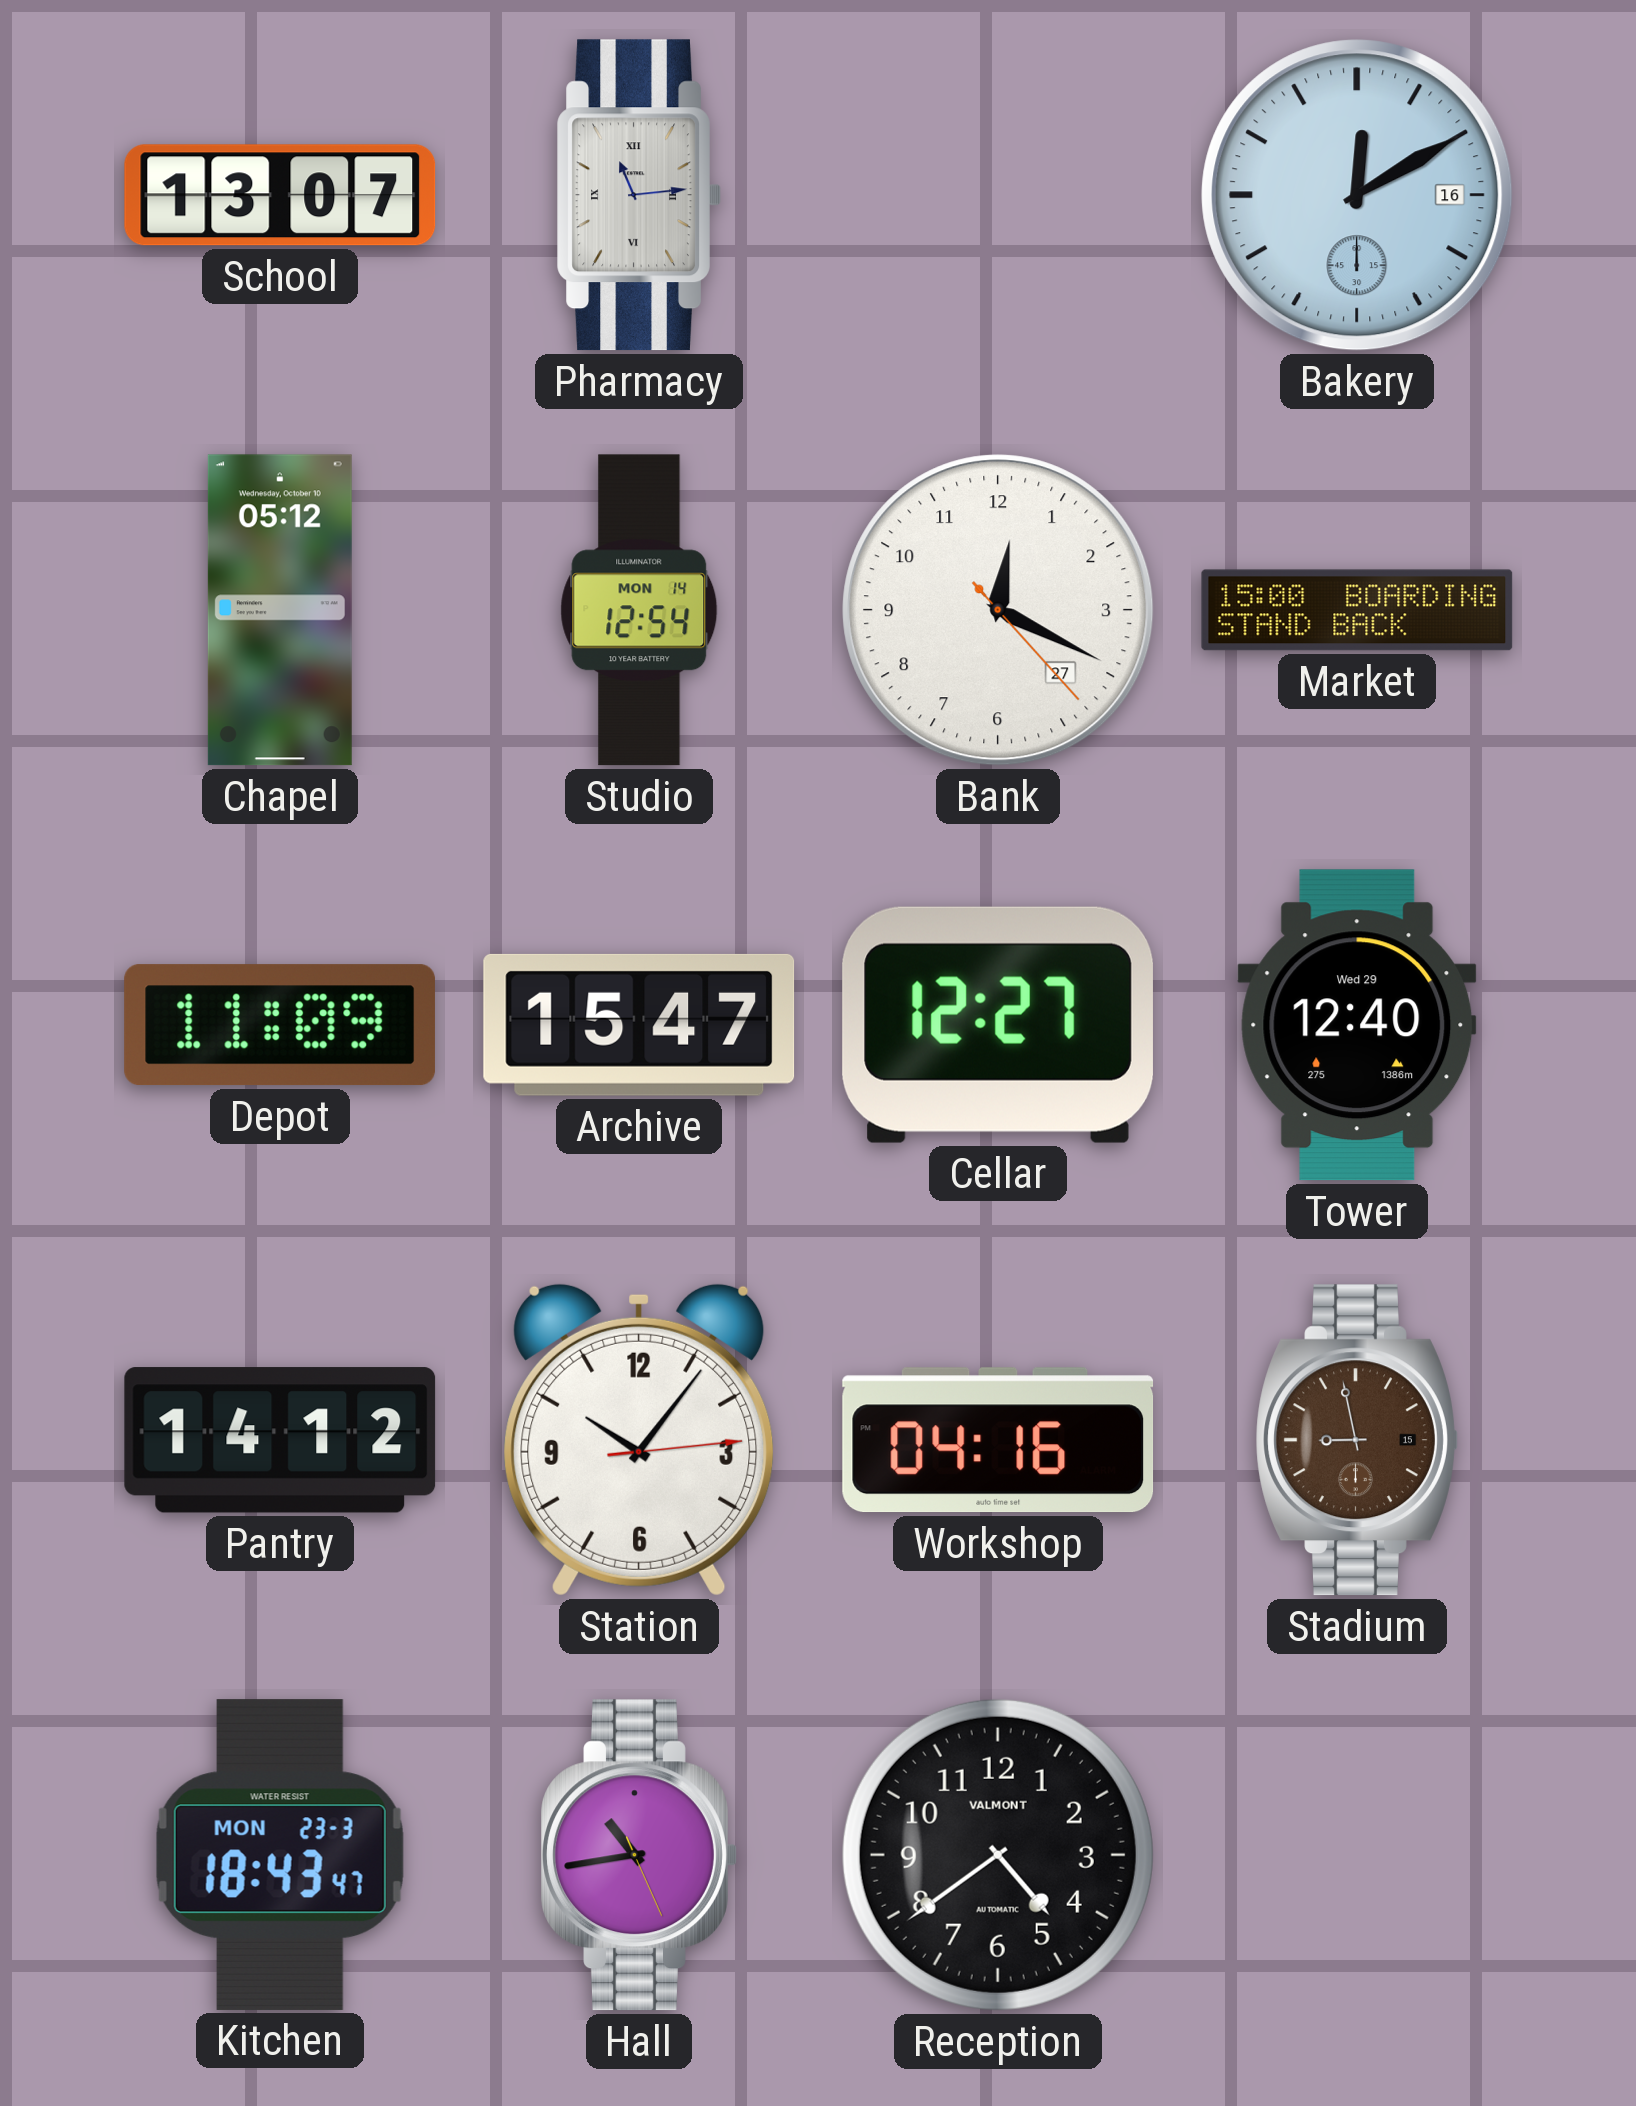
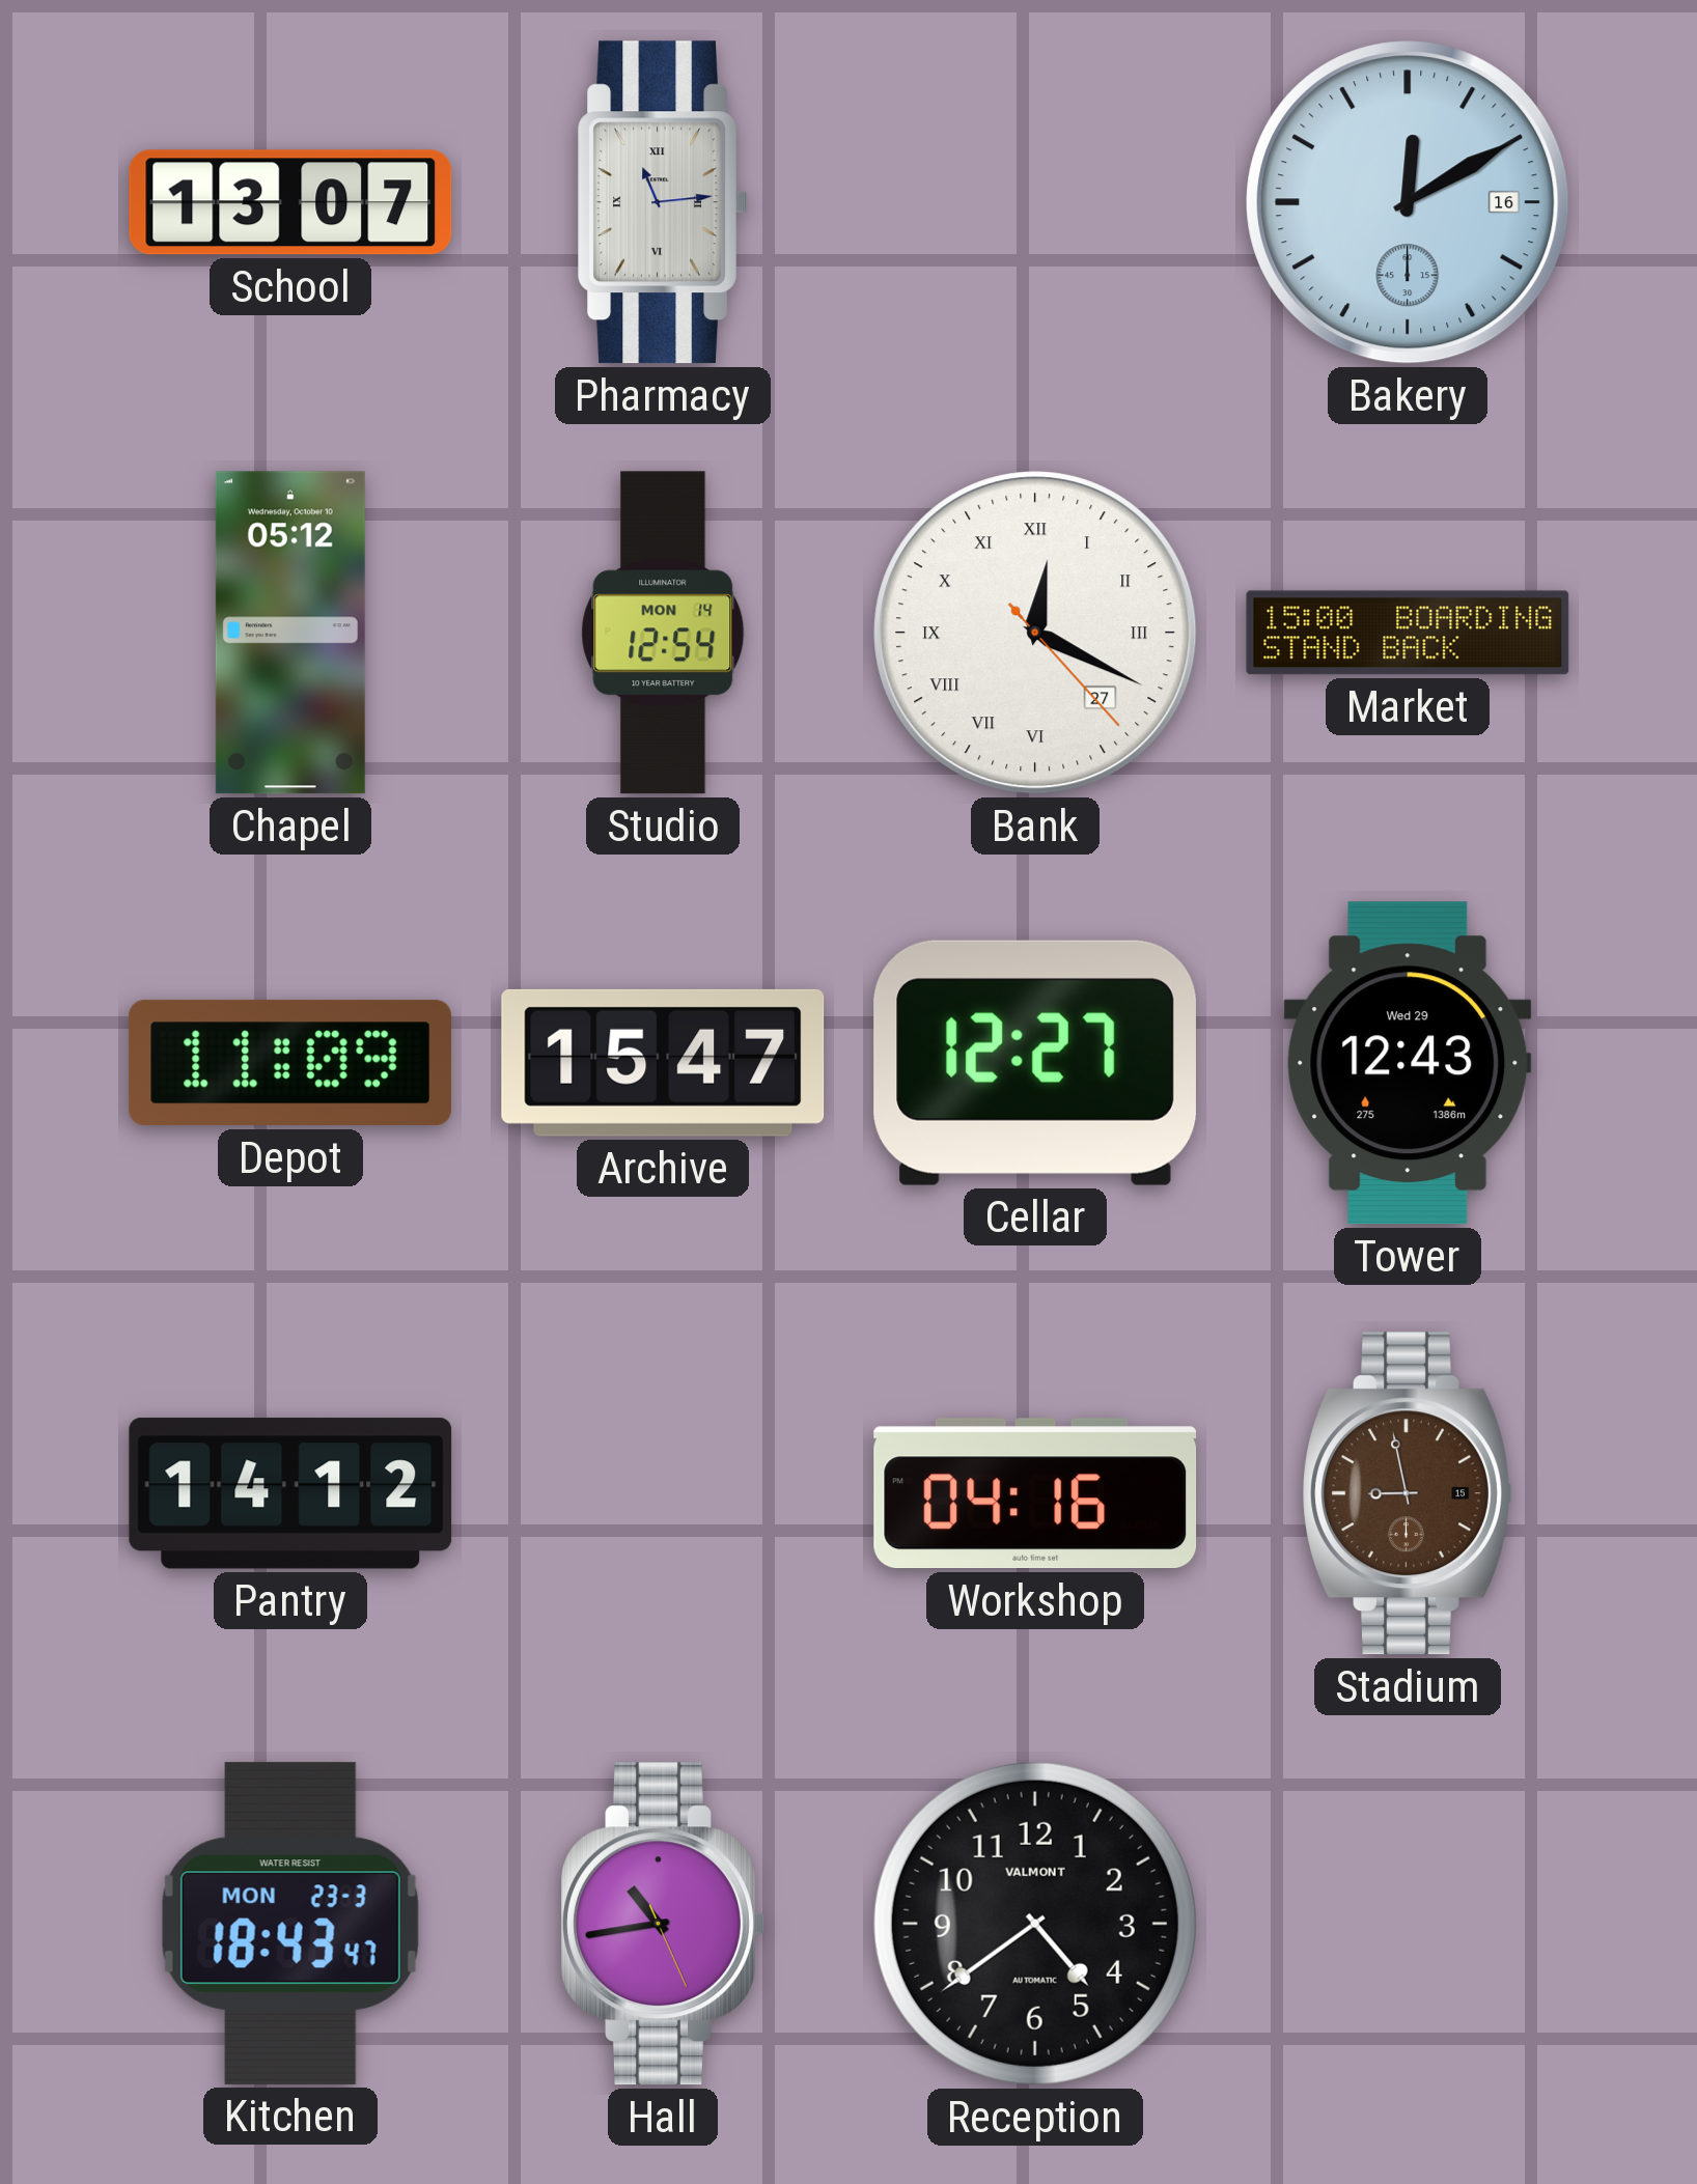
Bank numerals: Arabic -> Roman (1035, 633)
Tower: 12:40 -> 12:43 (1408, 1063)
Station: 10:06 -> none (639, 1440)
